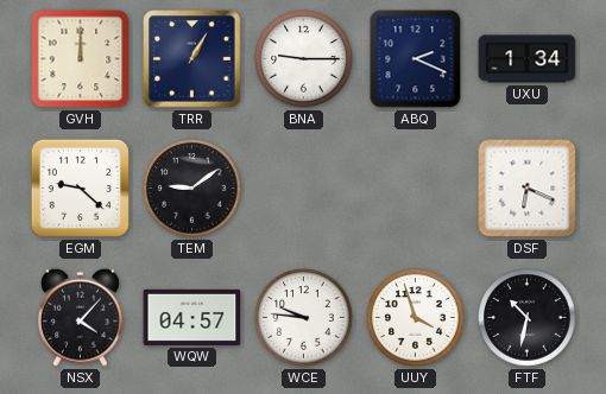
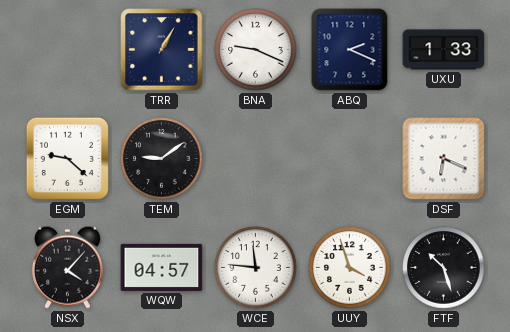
GVH: 12:00 -> none (81, 59)
BNA: 9:15 -> 9:19 (256, 50)
UXU: 1:34 -> 1:33 (444, 50)
WCE: 9:46 -> 11:46 (256, 268)
FTF: 10:32 -> 10:27 (444, 268)
